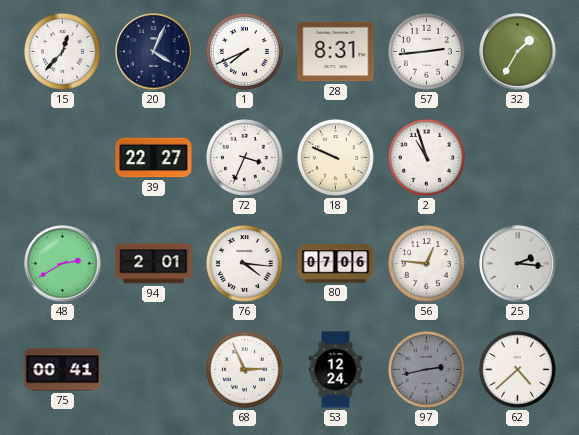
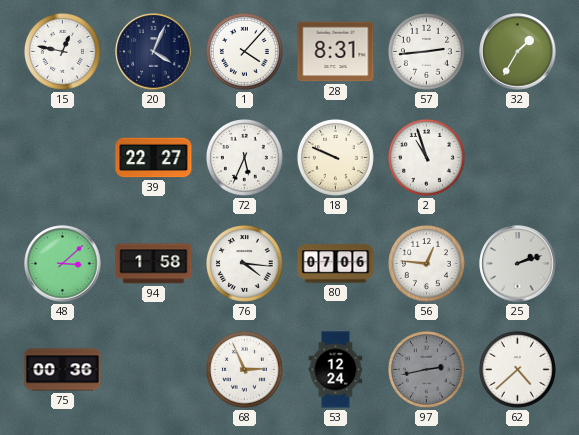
15: 12:37 -> 12:47 (62, 51)
1: 7:41 -> 4:07 (244, 51)
72: 3:34 -> 5:34 (244, 157)
48: 2:40 -> 3:08 (63, 264)
94: 2:01 -> 1:58 (154, 264)
25: 2:16 -> 2:12 (518, 264)
75: 00:41 -> 00:36 (63, 370)
